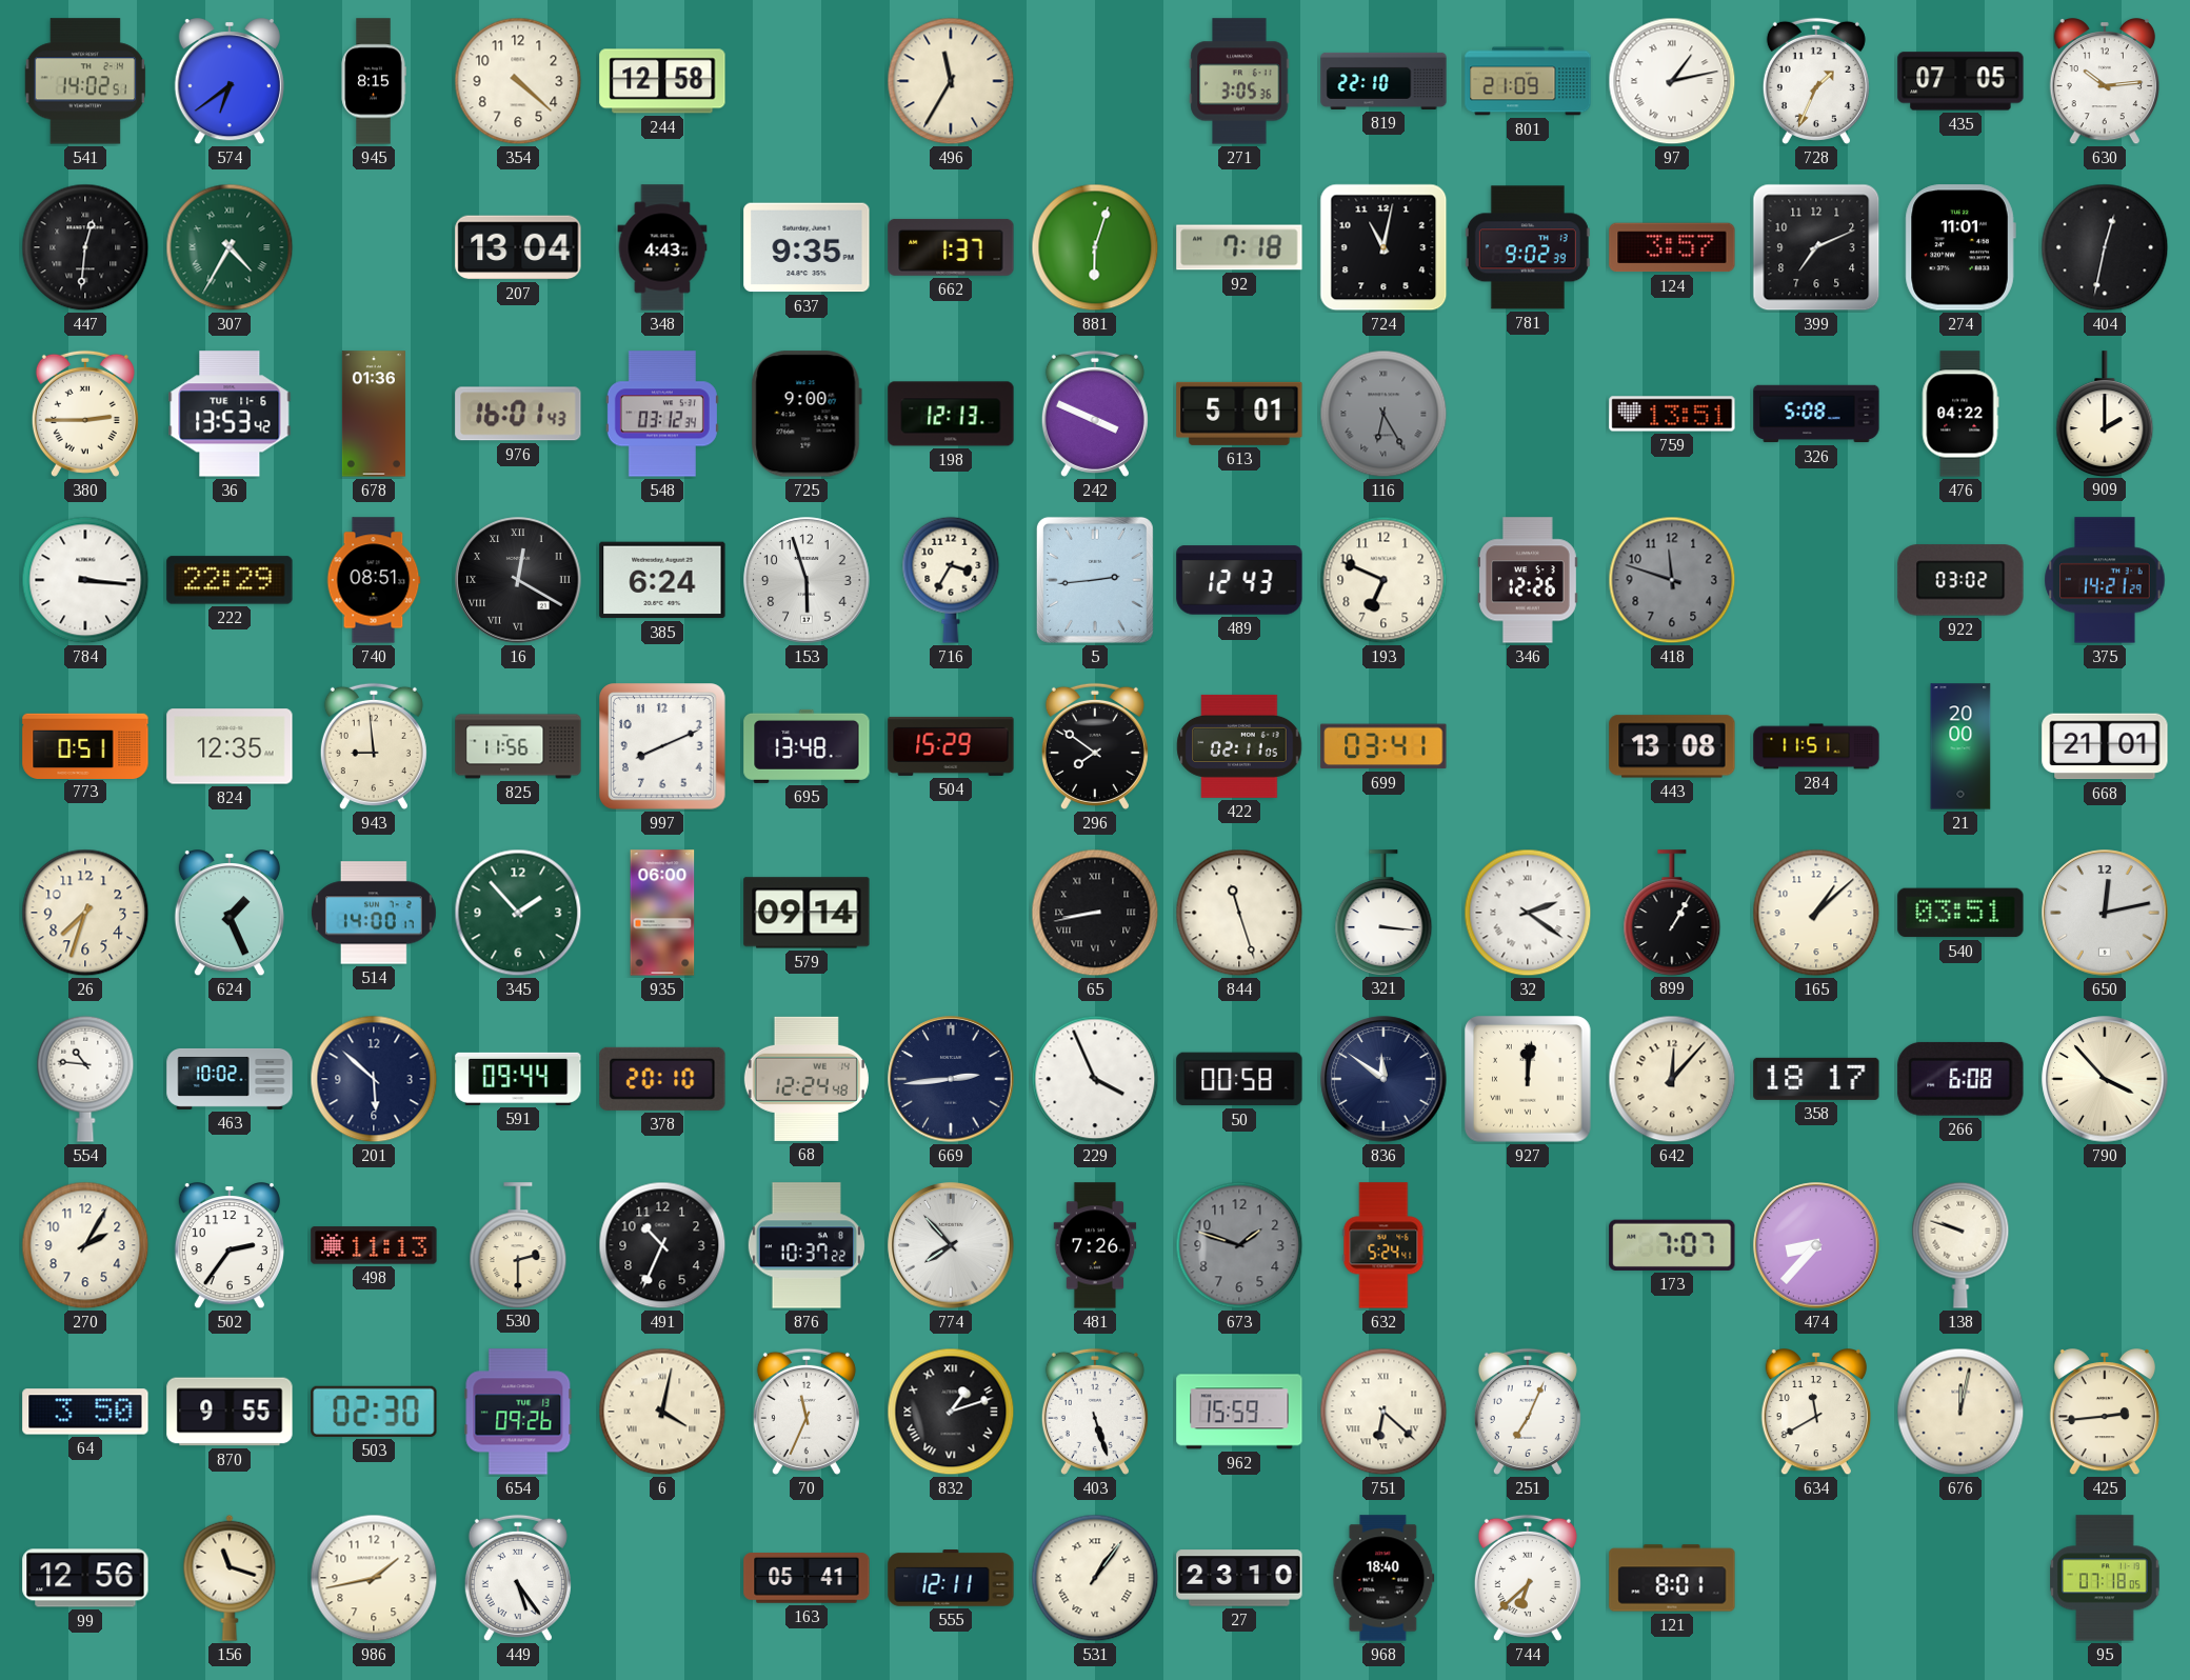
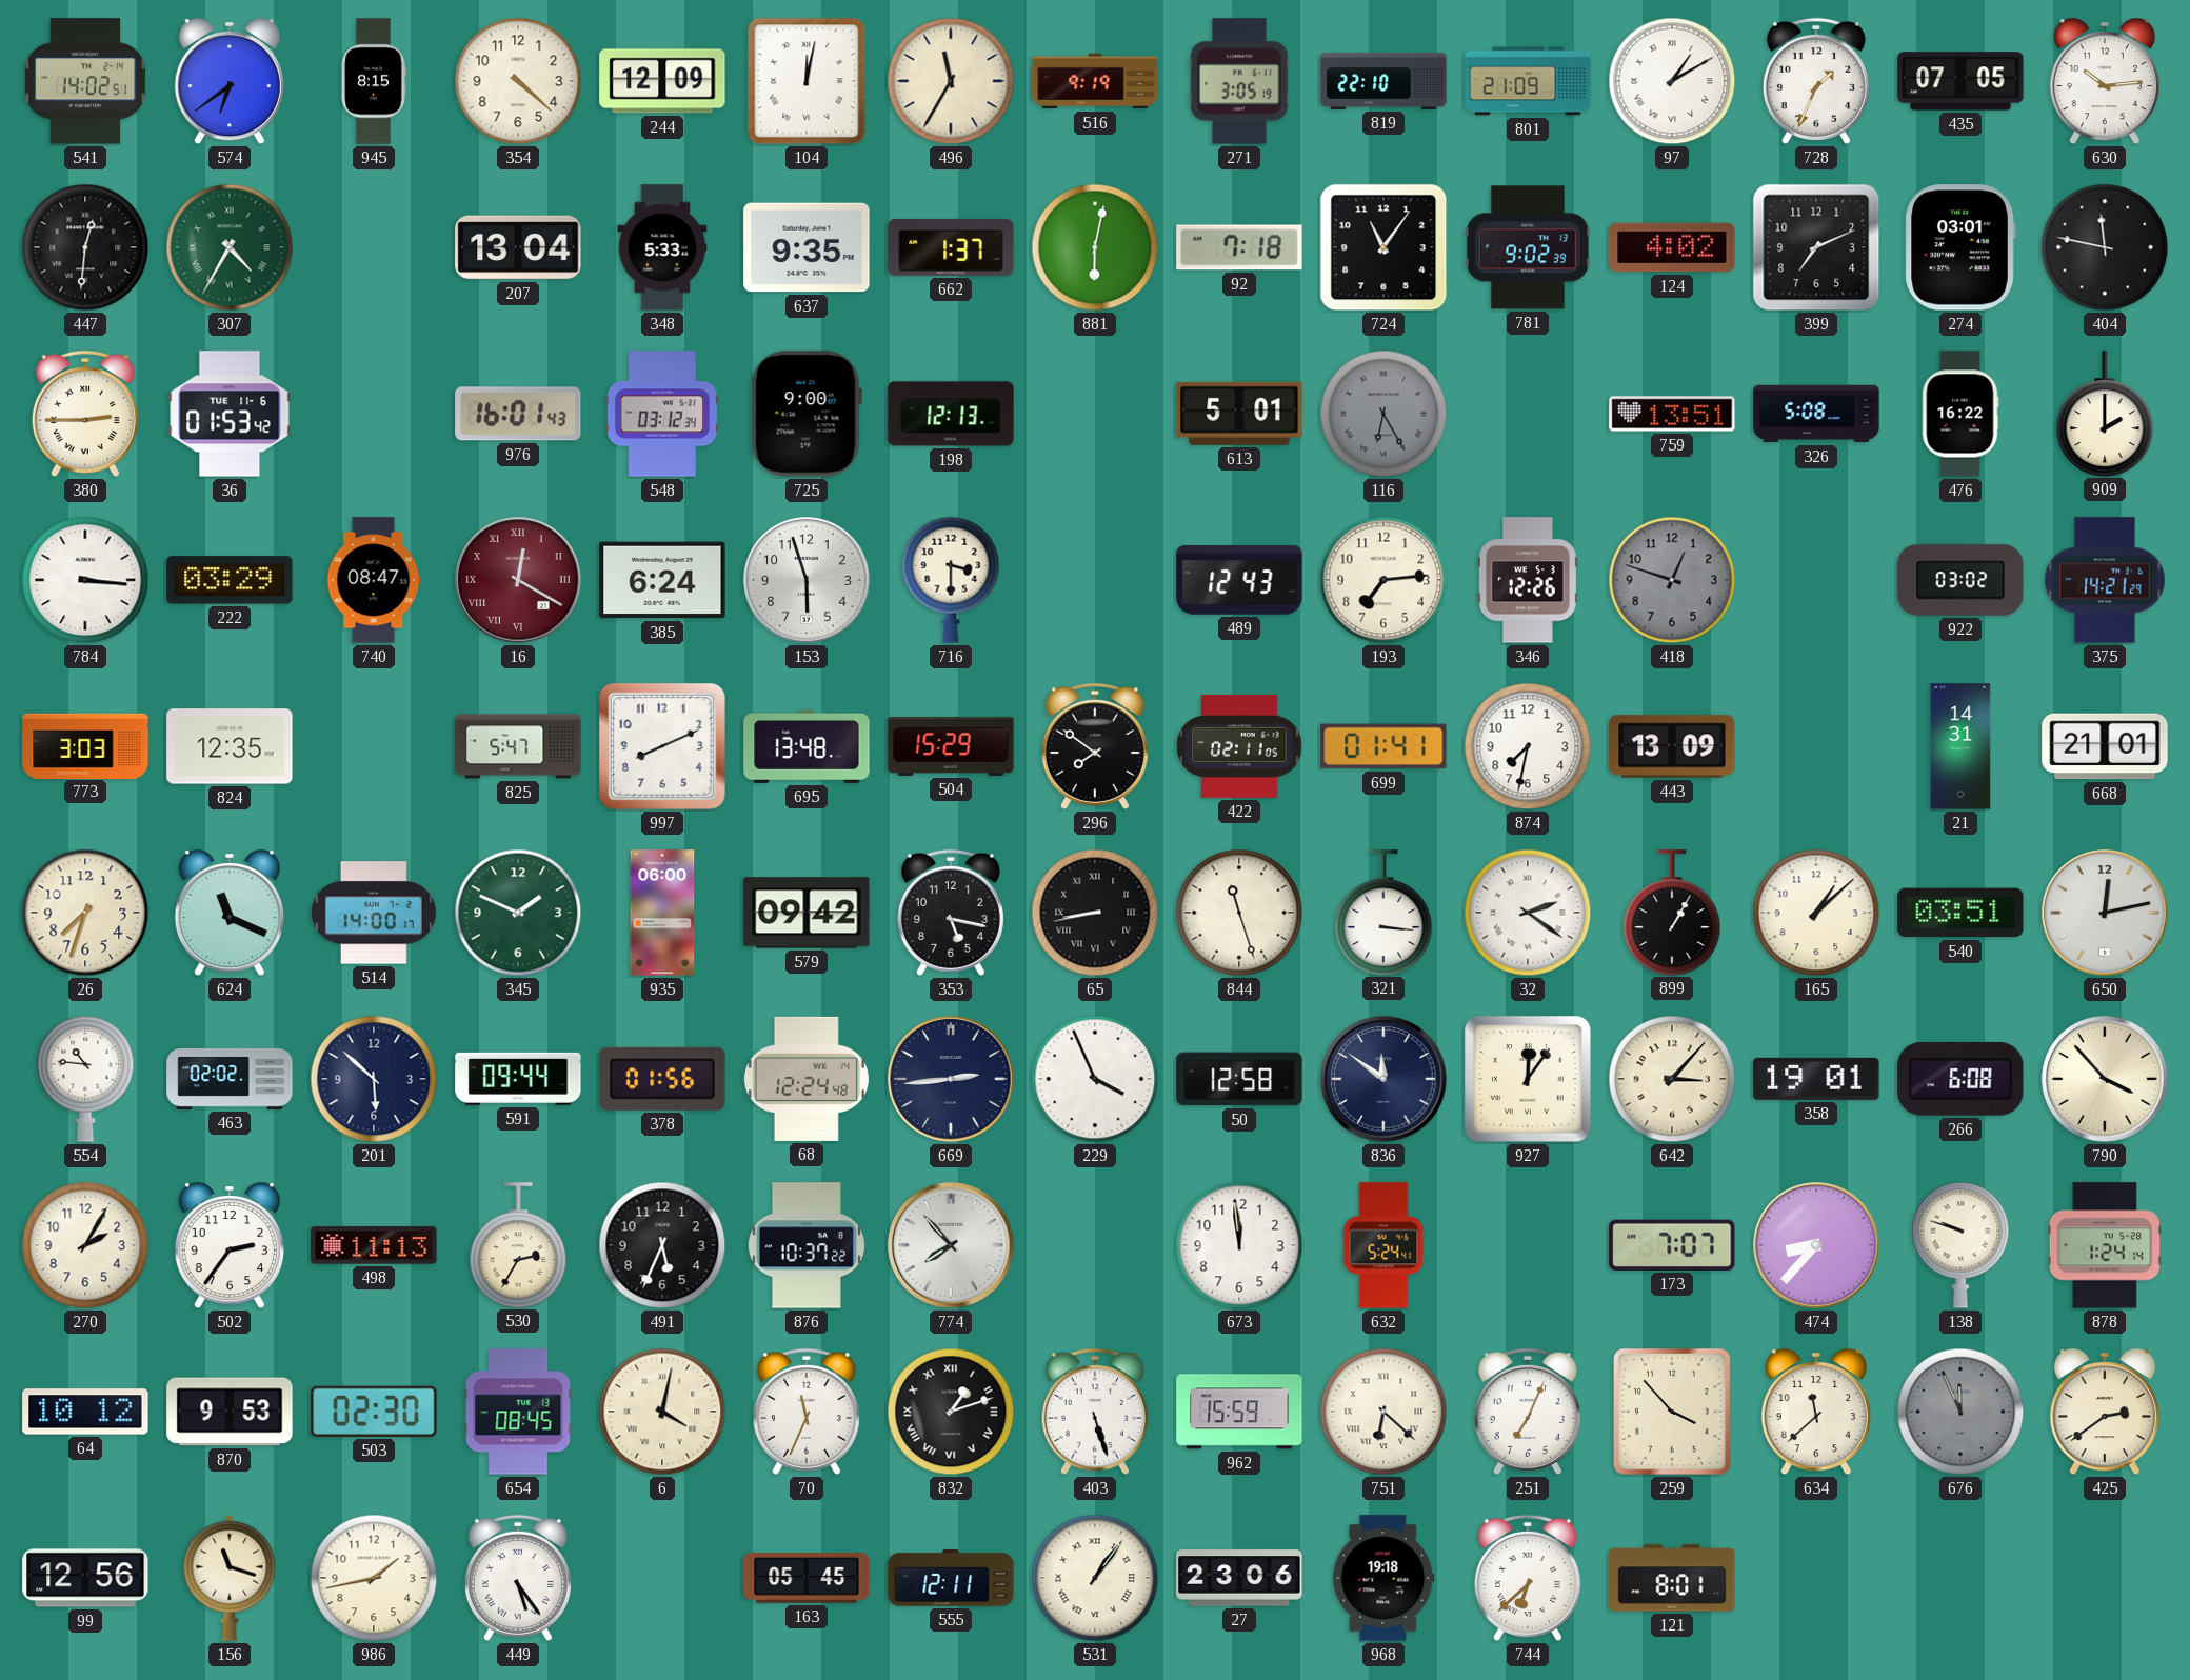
244: 12:58 -> 12:09 (662, 81)
104: none -> 12:02 (807, 81)
516: none -> 9:19 (1095, 81)
271: 3:05:36 -> 3:05:19 (1239, 81)
97: 1:13 -> 1:10 (1672, 81)
348: 4:43 -> 5:33 (662, 247)
881: 6:03 -> 6:02 (1095, 247)
724: 11:02 -> 11:06 (1383, 247)
124: 3:57 -> 4:02 (1672, 247)
274: 11:01 -> 03:01 (1960, 247)
404: 12:32 -> 11:47 (2105, 247)
36: 13:53 -> 01:53 (230, 414)
678: 01:36 -> none (374, 414)
242: 3:49 -> none (1095, 414)
476: 04:22 -> 16:22 (1960, 414)
222: 22:29 -> 03:29 (230, 580)
740: 08:51 -> 08:47 (374, 580)
16 dial: black -> burgundy (518, 580)
716: 3:35 -> 3:30 (951, 580)
5: 2:44 -> none (1095, 580)
193: 6:49 -> 7:14 (1383, 580)
418: 11:48 -> 12:48 (1672, 580)
773: 0:51 -> 3:03 (85, 745)
943: 8:59 -> none (374, 746)
825: 11:56 -> 5:47 (518, 746)
699: 03:41 -> 01:41 (1383, 746)
874: none -> 7:32 (1528, 746)
443: 13:08 -> 13:09 (1672, 746)
284: 11:51 -> none (1816, 746)
21: 20:00 -> 14:31 (1960, 746)
624: 1:26 -> 11:19 (230, 914)
345: 1:53 -> 1:49 (518, 913)
579: 09:14 -> 09:42 (807, 913)
353: none -> 5:17 (951, 913)
463: 10:02 -> 02:02 (230, 1079)
378: 20:10 -> 01:56 (662, 1079)
50: 00:58 -> 12:58 (1239, 1079)
927: 12:01 -> 12:06 (1528, 1079)
642: 12:07 -> 3:07 (1672, 1079)
358: 18:17 -> 19:01 (1816, 1079)
530: 2:30 -> 2:35 (518, 1245)
491: 10:34 -> 5:34 (662, 1245)
481: 7:26 -> none (1095, 1245)
673: 1:48 -> 11:59 (1239, 1245)
673 dial: grey -> white (1239, 1245)
878: none -> 1:24 (2104, 1245)
64: 3:50 -> 10:12 (85, 1412)
870: 9:55 -> 9:53 (230, 1412)
654: 09:26 -> 08:45 (518, 1412)
259: none -> 3:53 (1673, 1413)
634: 11:40 -> 11:38 (1816, 1413)
676: 12:02 -> 11:56 (1960, 1412)
676 dial: cream -> grey (1960, 1412)
425: 2:44 -> 2:39 (2105, 1413)
163: 05:41 -> 05:45 (807, 1579)
27: 23:10 -> 23:06 (1239, 1578)
968: 18:40 -> 19:18 (1383, 1578)
95: 07:18 -> none (2105, 1578)
